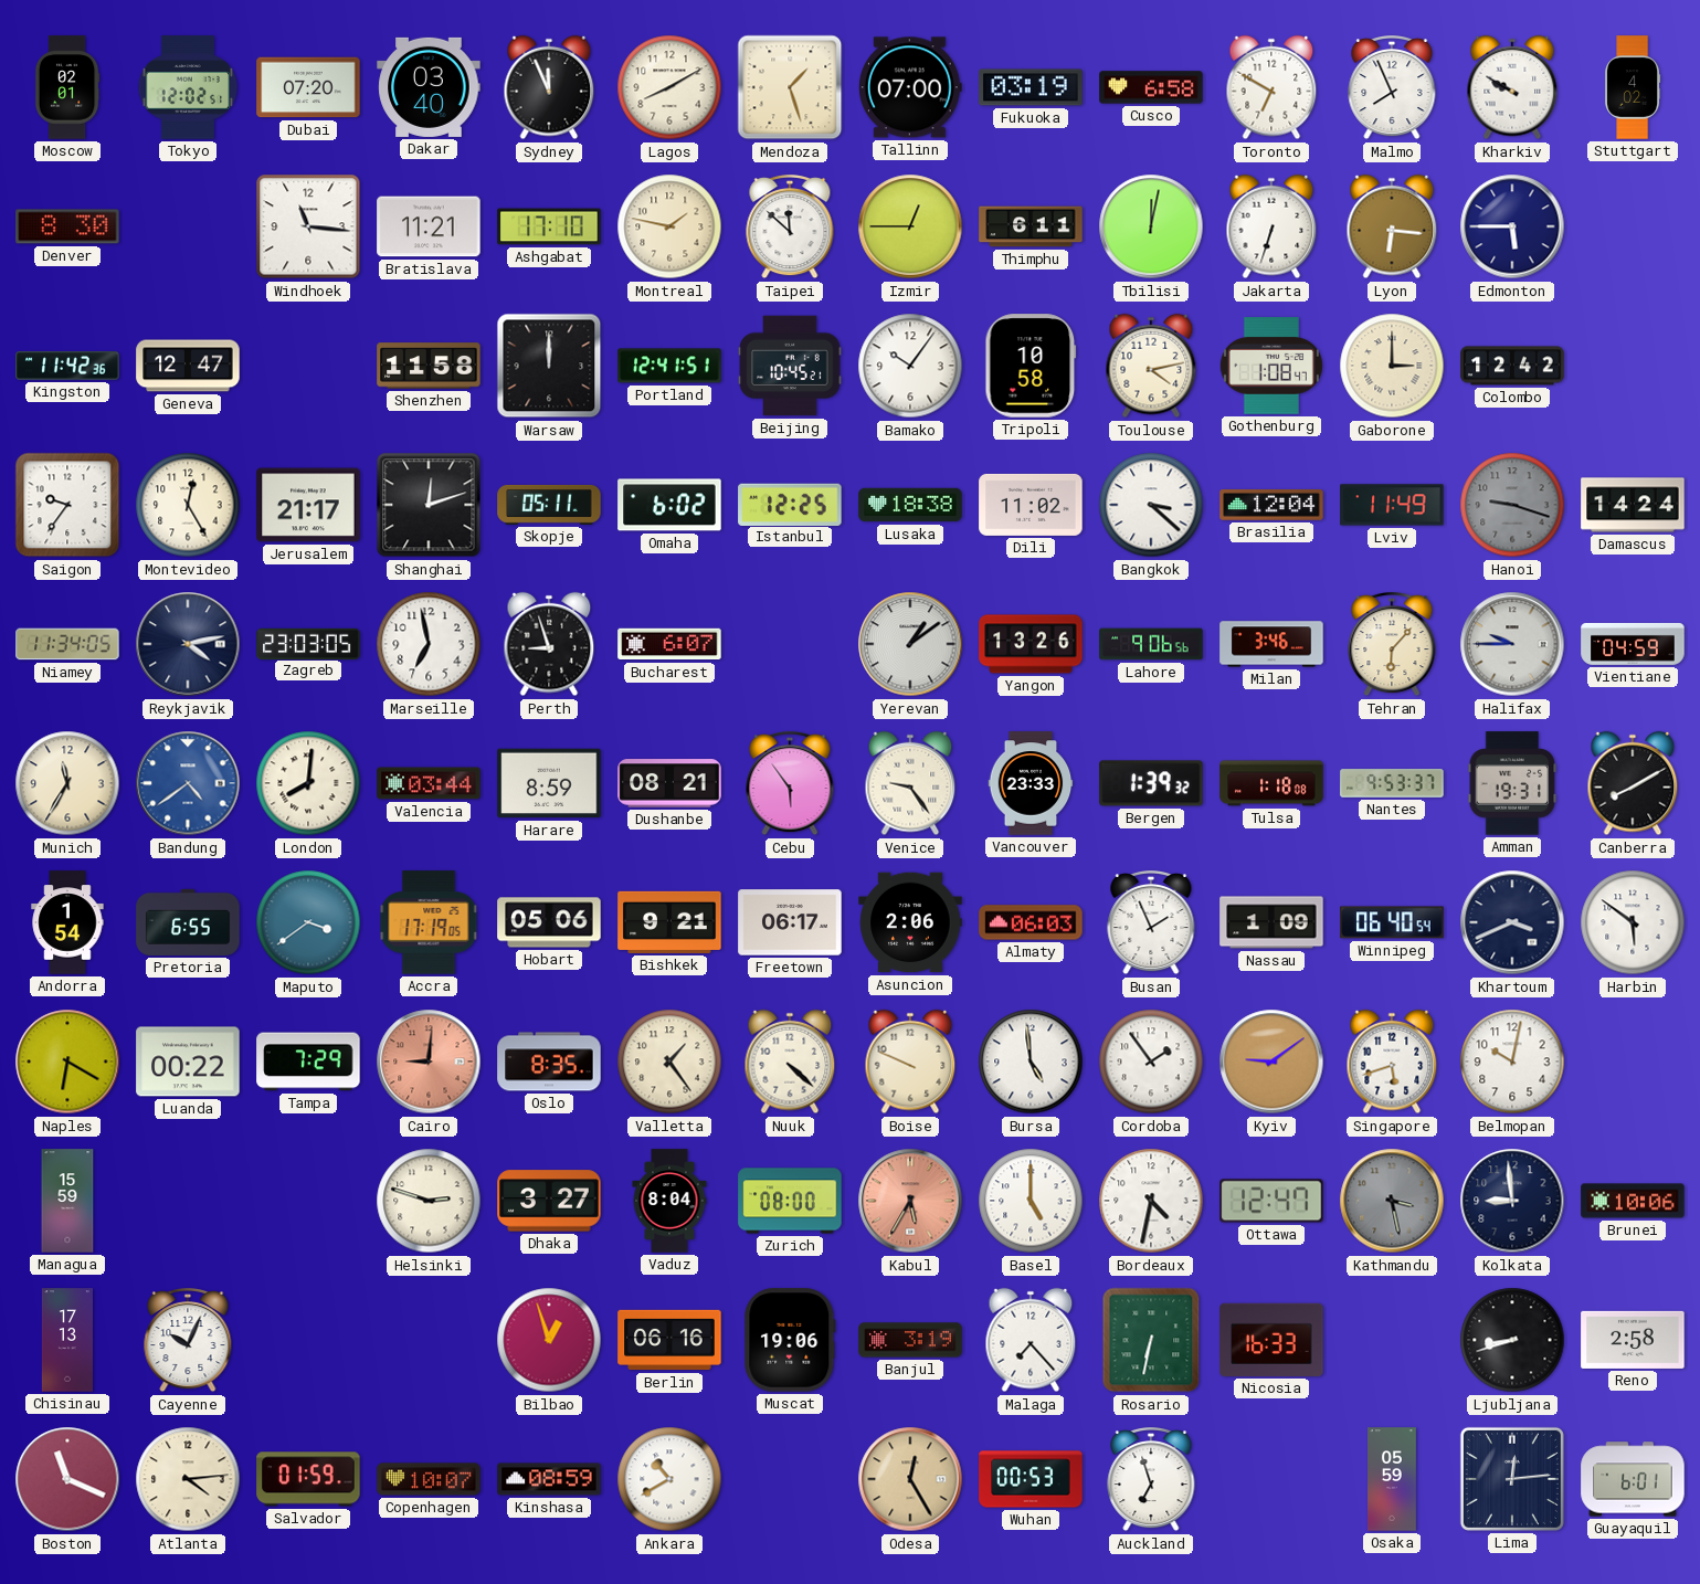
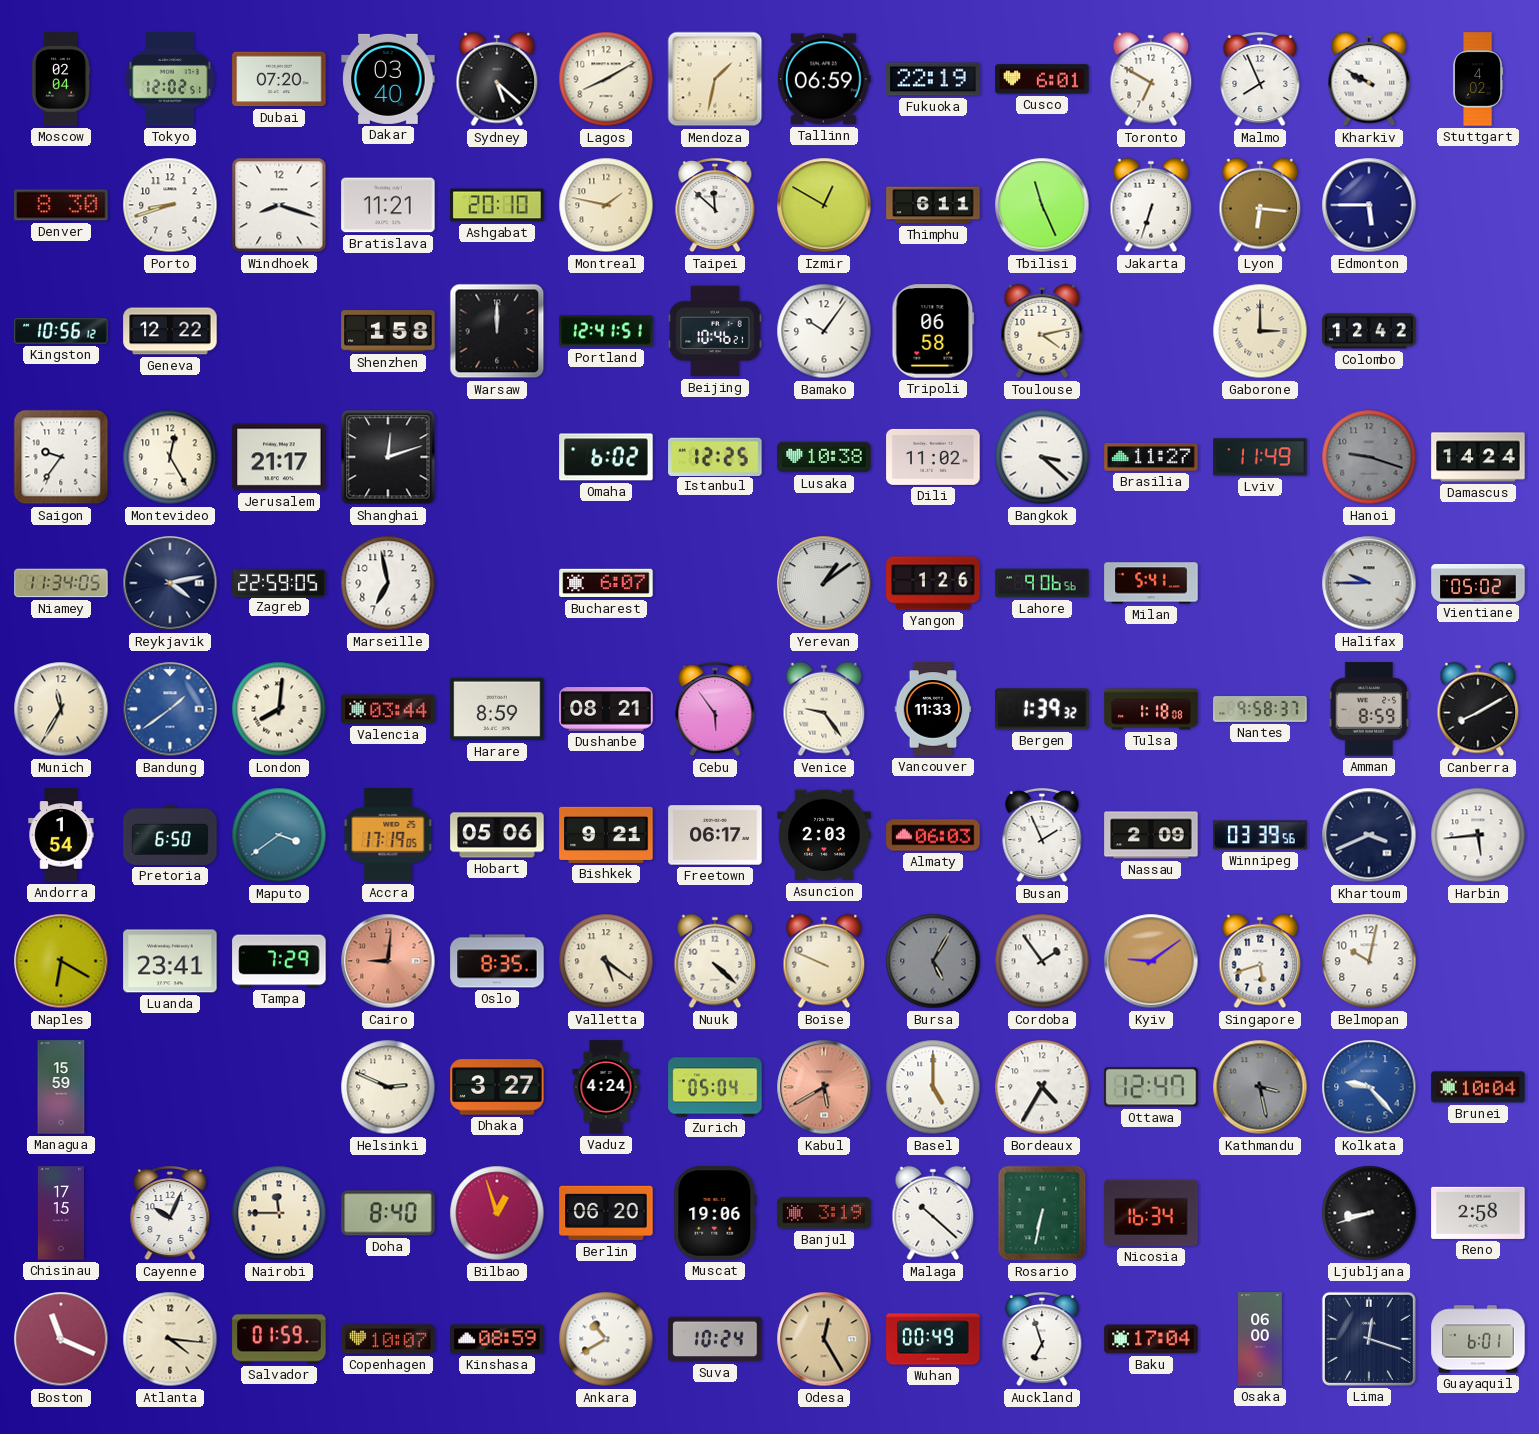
Moscow: 02:01 -> 02:04 (61, 79)
Sydney: 11:56 -> 5:22 (497, 79)
Mendoza: 1:27 -> 1:32 (715, 79)
Tallinn: 07:00 -> 06:59 (824, 79)
Fukuoka: 03:19 -> 22:19 (933, 79)
Cusco: 6:58 -> 6:01 (1042, 79)
Porto: none -> 8:42 (170, 205)
Windhoek: 11:16 -> 8:18 (279, 205)
Ashgabat: 17:10 -> 20:10 (497, 205)
Izmir: 12:45 -> 12:50 (824, 205)
Tbilisi: 12:02 -> 11:26 (1042, 205)
Kingston: 11:42 -> 10:56 (61, 331)
Geneva: 12:47 -> 12:22 (170, 331)
Shenzhen: 11:58 -> 1:58 (388, 331)
Beijing: 10:45 -> 10:46 (715, 331)
Tripoli: 10:58 -> 06:58 (933, 331)
Gothenburg: 1:08 -> none (1271, 366)
Skopje: 05:11 -> none (549, 505)
Lusaka: 18:38 -> 10:38 (824, 457)
Brasilia: 12:04 -> 11:27 (1151, 457)
Zagreb: 23:03 -> 22:59 (279, 582)
Perth: 8:57 -> none (549, 644)
Yangon: 13:26 -> 1:26 (933, 583)
Milan: 3:46 -> 5:41 (1151, 583)
Tehran: 6:07 -> none (1392, 645)
Vientiane: 04:59 -> 05:02 (1478, 583)
Bandung: 4:39 -> 1:39 (170, 709)
Vancouver: 23:33 -> 11:33 (933, 709)
Nantes: 9:53 -> 9:58 (1260, 709)
Amman: 19:31 -> 8:59 (1369, 709)
Pretoria: 6:55 -> 6:50 (170, 835)
Asuncion: 2:06 -> 2:03 (824, 835)
Nassau: 1:09 -> 2:09 (1151, 835)
Winnipeg: 06:40 -> 03:39 (1260, 835)
Harbin: 5:51 -> 5:44 (1478, 835)
Luanda: 00:22 -> 23:41 (170, 961)
Valletta: 1:24 -> 5:21 (606, 961)
Bursa: 4:59 -> 5:05 (933, 961)
Bursa dial: white -> grey (933, 961)
Helsinki: 2:48 -> 2:49 (388, 1087)
Vaduz: 8:04 -> 4:24 (606, 1087)
Zurich: 08:00 -> 05:04 (715, 1087)
Kabul: 5:35 -> 5:40 (824, 1087)
Bordeaux: 4:32 -> 4:35 (1042, 1087)
Kolkata: 8:59 -> 9:23 (1369, 1087)
Kolkata dial: navy -> blue (1369, 1087)
Brunei: 10:06 -> 10:04 (1478, 1087)
Chisinau: 17:13 -> 17:15 (61, 1213)
Nairobi: none -> 11:45 (279, 1213)
Doha: none -> 8:40 (388, 1213)
Berlin: 06:16 -> 06:20 (606, 1213)
Malaga: 7:23 -> 10:22 (933, 1213)
Nicosia: 16:33 -> 16:34 (1151, 1213)
Atlanta: 4:14 -> 4:16 (170, 1339)
Suva: none -> 10:24 (715, 1339)
Wuhan: 00:53 -> 00:49 (933, 1339)
Baku: none -> 17:04 (1151, 1339)
Osaka: 05:59 -> 06:00 (1261, 1339)
Lima: 12:14 -> 12:18 (1369, 1339)
